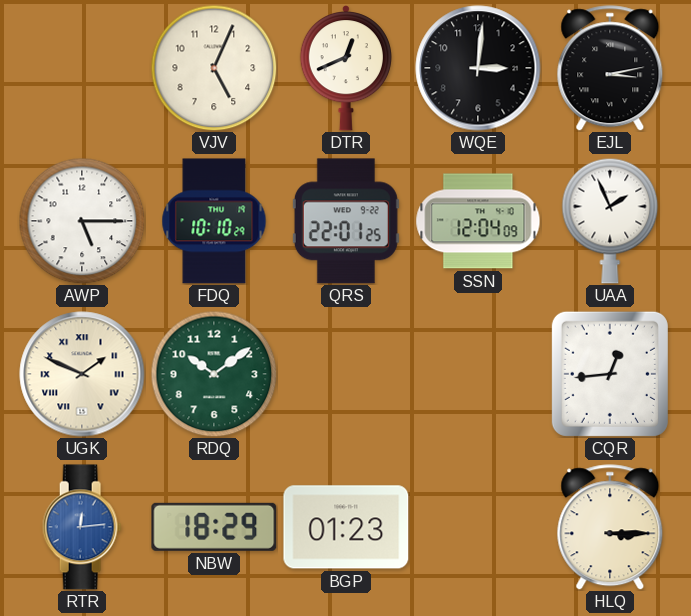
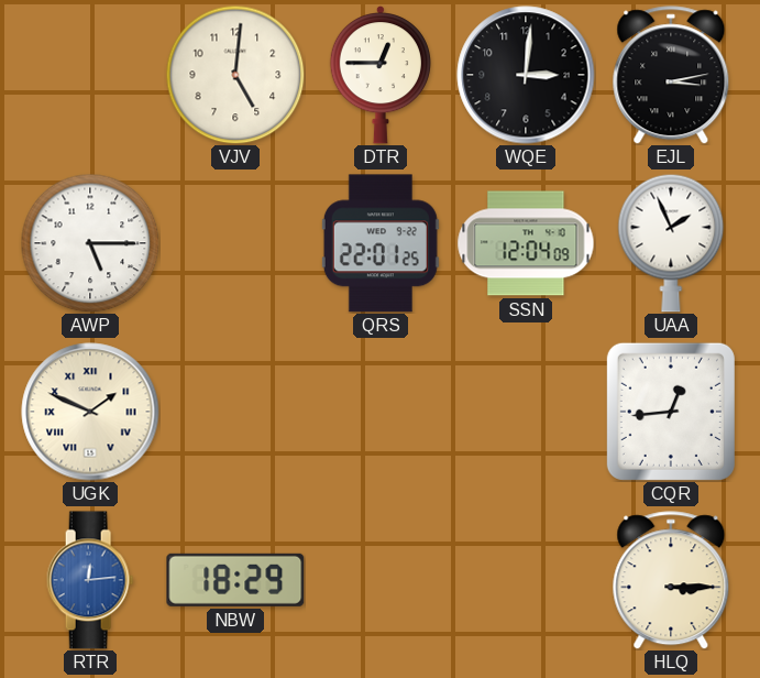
VJV: 5:04 -> 5:01 (235, 75)
DTR: 12:41 -> 12:45 (379, 75)
FDQ: 10:10 -> none (214, 221)
RDQ: 10:09 -> none (214, 374)
BGP: 01:23 -> none (346, 527)
